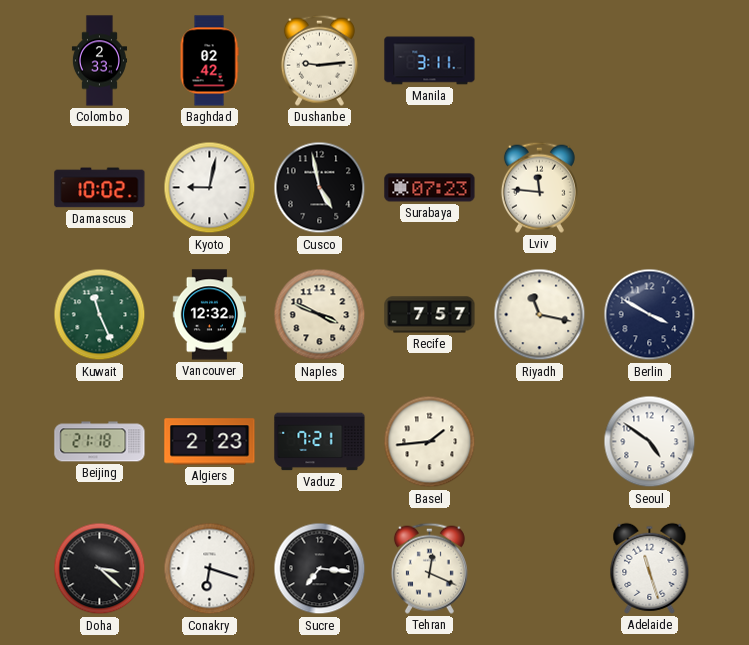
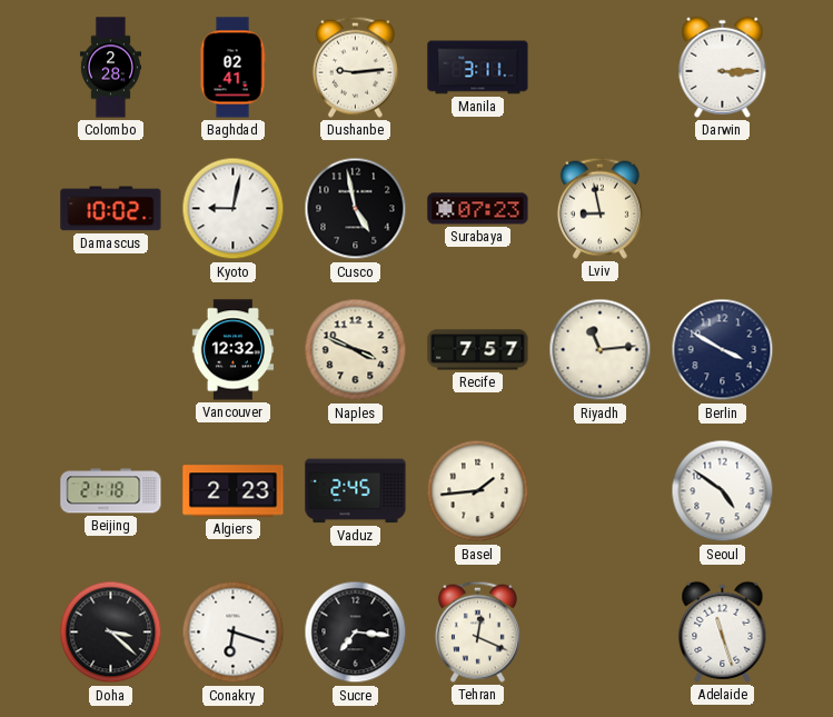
Colombo: 2:33 -> 2:28 (110, 68)
Baghdad: 02:42 -> 02:41 (232, 68)
Darwin: none -> 3:15 (723, 67)
Lviv: 11:46 -> 8:58 (599, 208)
Kuwait: 11:26 -> none (100, 315)
Riyadh: 11:17 -> 11:14 (601, 350)
Vaduz: 7:21 -> 2:45 (356, 491)
